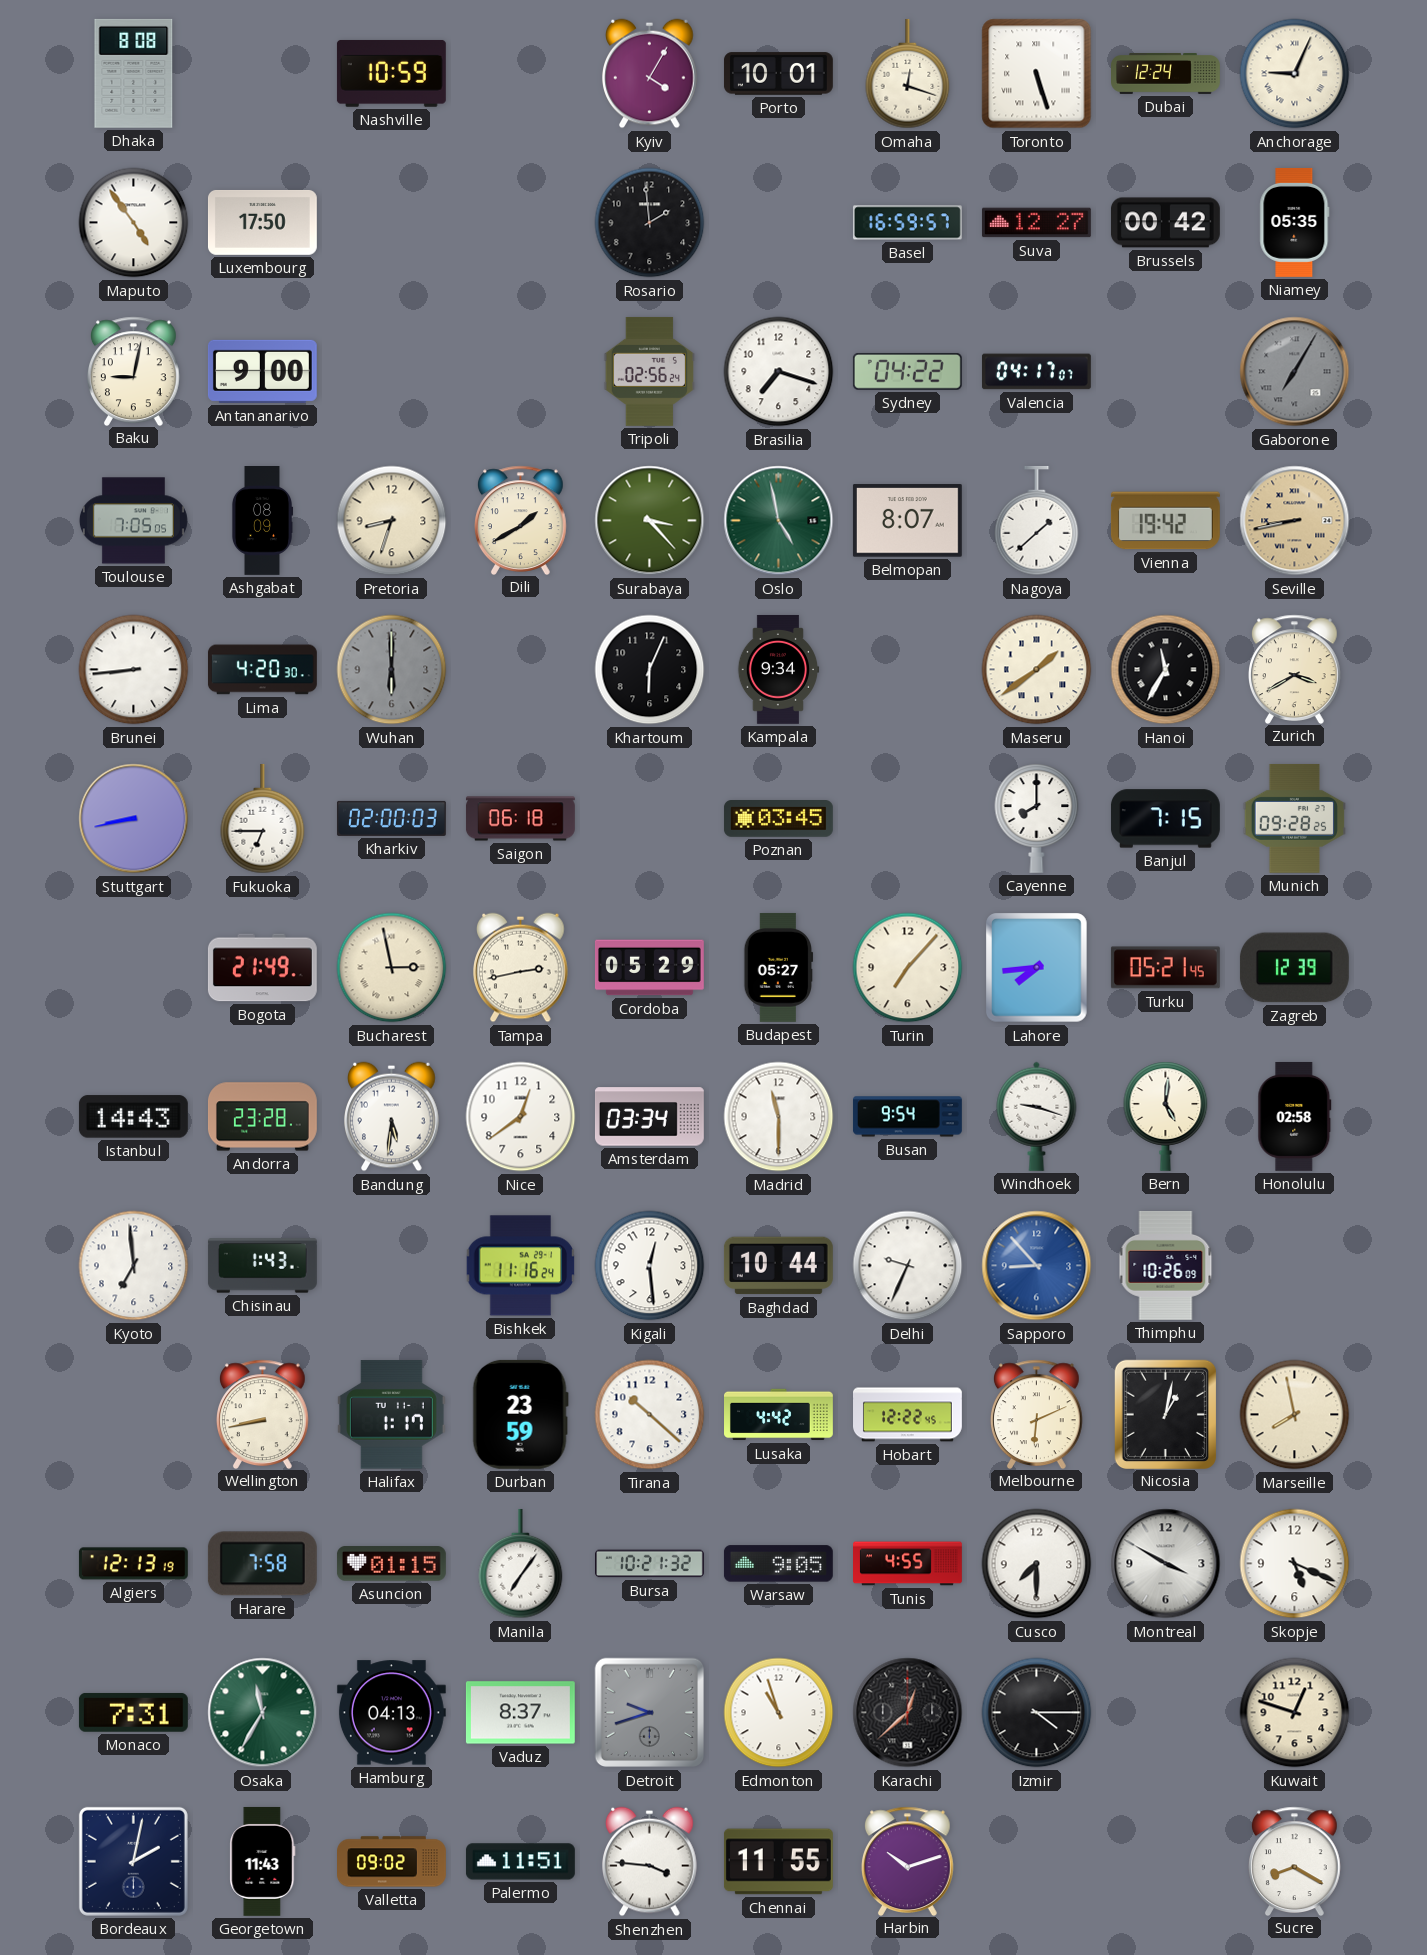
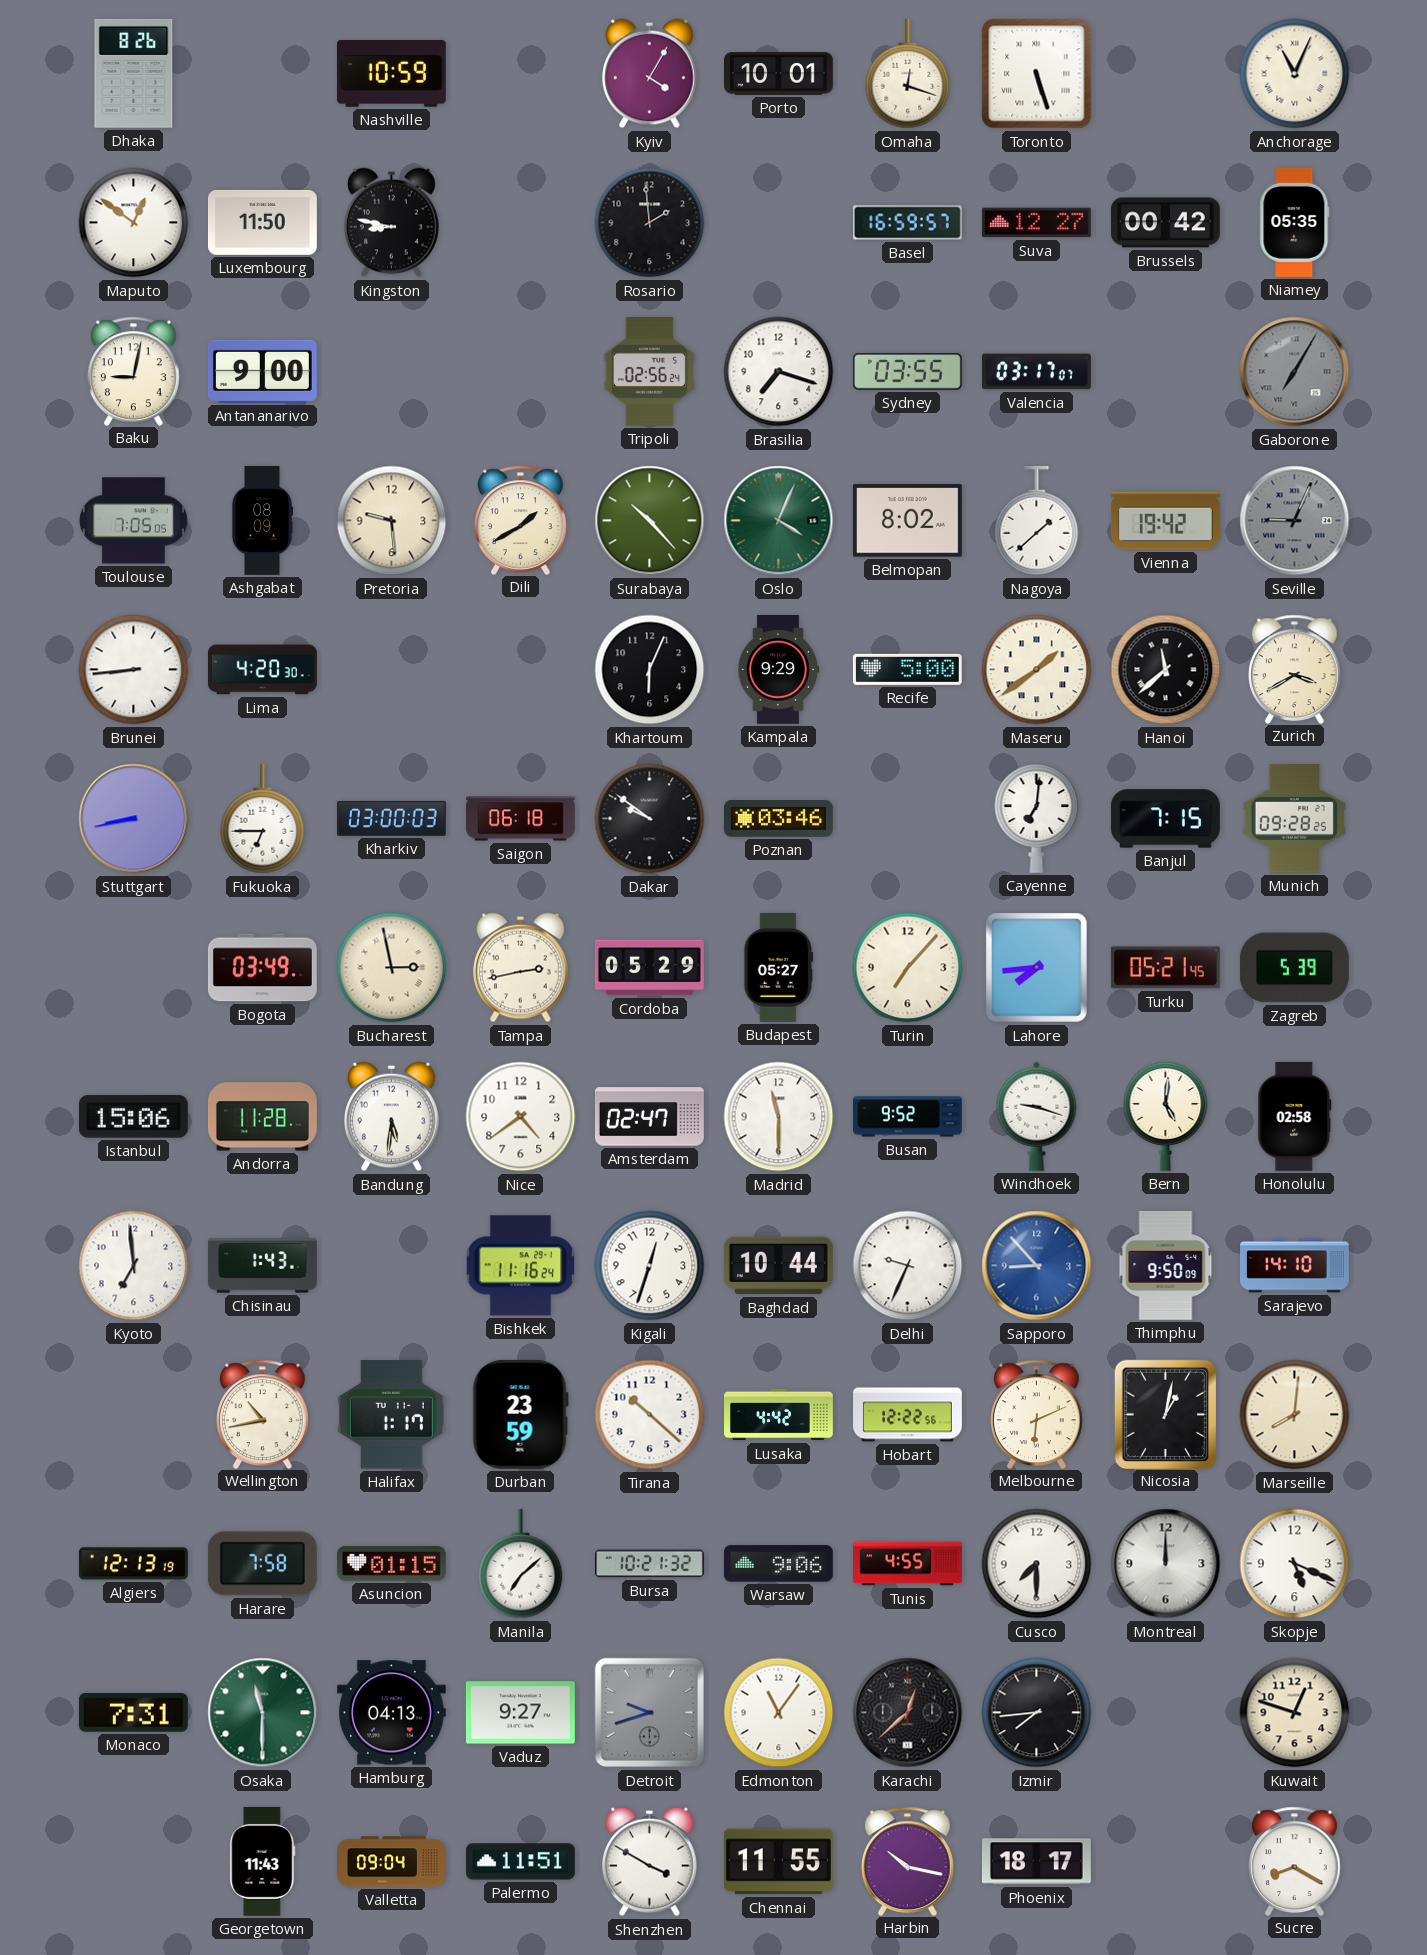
Dhaka: 8:08 -> 8:26 (134, 73)
Dubai: 12:24 -> none (1166, 74)
Anchorage: 9:04 -> 11:04 (1295, 74)
Maputo: 4:54 -> 12:51 (134, 223)
Luxembourg: 17:50 -> 11:50 (262, 222)
Kingston: none -> 8:47 (392, 223)
Sydney: 04:22 -> 03:55 (907, 371)
Valencia: 04:17 -> 03:17 (1036, 372)
Pretoria: 8:33 -> 9:29 (392, 521)
Surabaya: 3:23 -> 10:23 (650, 521)
Oslo: 4:58 -> 4:04 (779, 521)
Belmopan: 8:07 -> 8:02 (907, 521)
Seville: 8:43 -> 9:04 (1295, 521)
Seville dial: champagne -> grey (1295, 521)
Wuhan: 6:00 -> none (392, 670)
Kampala: 9:34 -> 9:29 (778, 669)
Recife: none -> 5:00 (907, 669)
Hanoi: 11:35 -> 11:38 (1166, 670)
Kharkiv: 02:00 -> 03:00 (391, 818)
Dakar: none -> 9:51 (650, 819)
Poznan: 03:45 -> 03:46 (778, 819)
Cayenne: 8:00 -> 7:01 (1037, 818)
Bogota: 21:49 -> 03:49 (262, 968)
Zagreb: 12:39 -> 5:39 (1294, 968)
Istanbul: 14:43 -> 15:06 (133, 1117)
Andorra: 23:28 -> 11:28 (262, 1117)
Nice: 12:39 -> 4:39 (521, 1117)
Amsterdam: 03:34 -> 02:47 (649, 1117)
Busan: 9:54 -> 9:52 (907, 1117)
Kigali: 12:29 -> 12:33 (650, 1266)
Thimphu: 10:26 -> 9:50 (1166, 1265)
Sarajevo: none -> 14:10 (1295, 1266)
Wellington: 8:43 -> 10:43 (263, 1414)
Hobart: 12:22:45 -> 12:22:56 (908, 1415)
Marseille: 7:58 -> 8:01 (1295, 1415)
Manila: 7:06 -> 7:08 (521, 1564)
Warsaw: 9:05 -> 9:06 (778, 1564)
Montreal: 3:50 -> 12:00 (1166, 1564)
Osaka: 11:35 -> 11:30 (263, 1713)
Vaduz: 8:37 -> 9:27 (520, 1713)
Edmonton: 10:57 -> 11:06 (779, 1713)
Izmir: 4:15 -> 7:44 (1037, 1713)
Bordeaux: 2:02 -> none (133, 1861)
Valletta: 09:02 -> 09:04 (392, 1862)
Shenzhen: 3:46 -> 3:50 (650, 1862)
Harbin: 10:12 -> 10:17 (908, 1861)
Phoenix: none -> 18:17 (1036, 1862)
